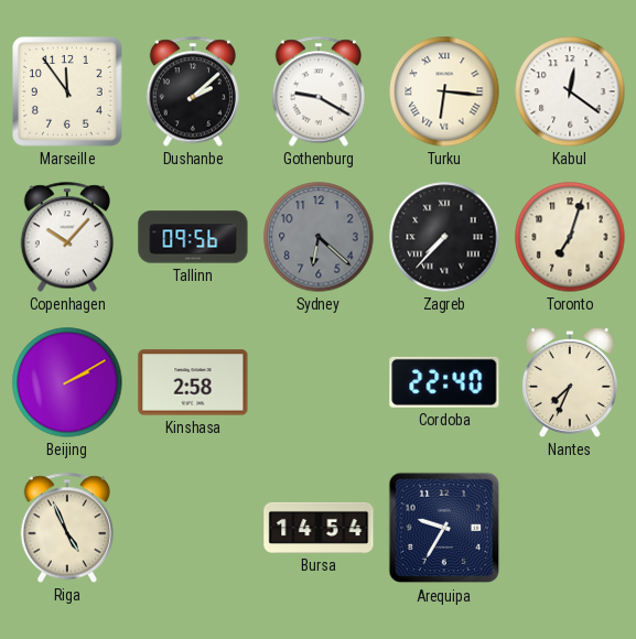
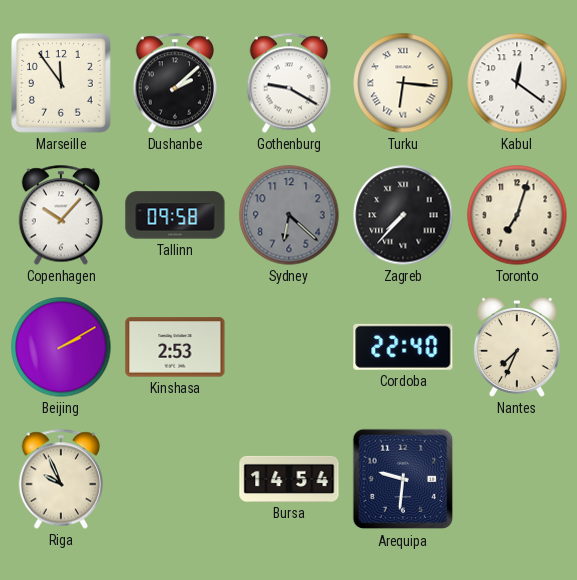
Tallinn: 09:56 -> 09:58 (175, 215)
Kinshasa: 2:58 -> 2:53 (175, 347)
Riga: 4:56 -> 9:56 (61, 479)
Arequipa: 9:35 -> 9:31 (403, 479)
